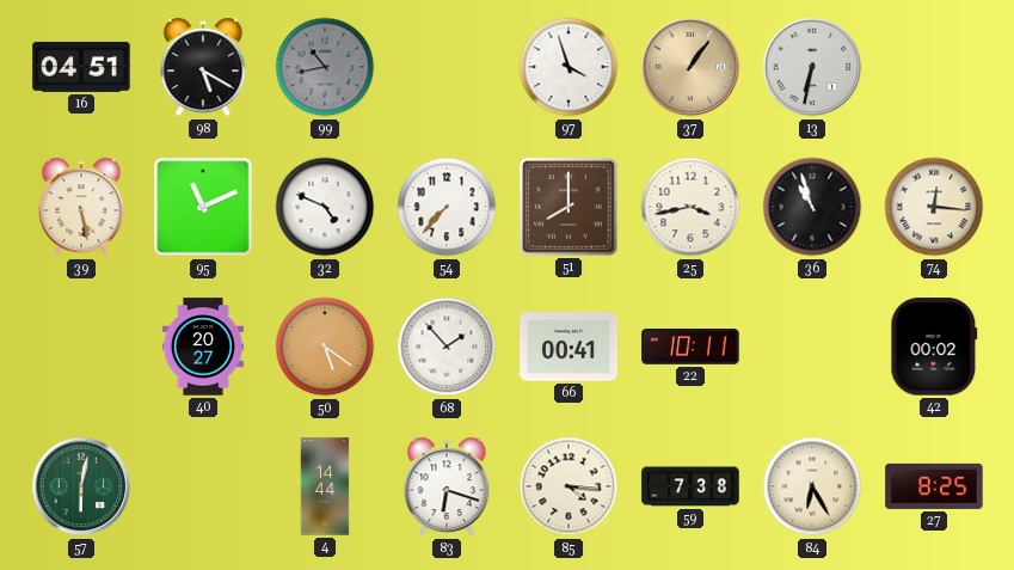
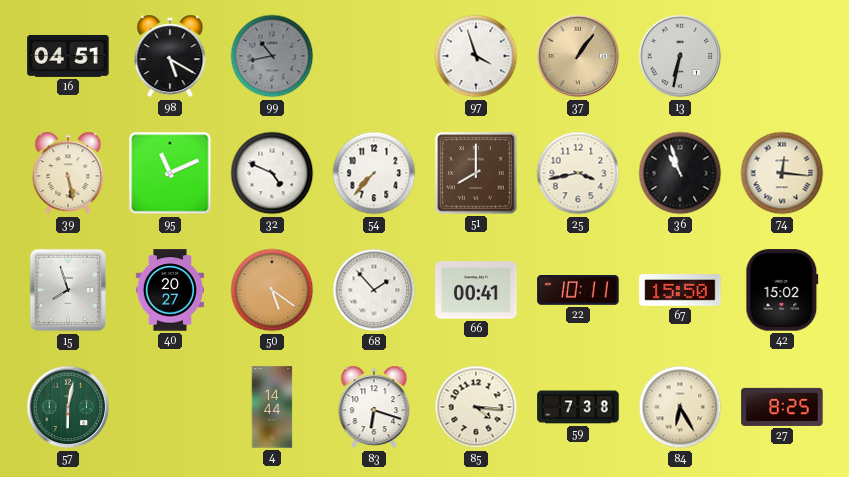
15: none -> 7:57 (68, 290)
67: none -> 15:50 (680, 290)
42: 00:02 -> 15:02 (782, 290)
